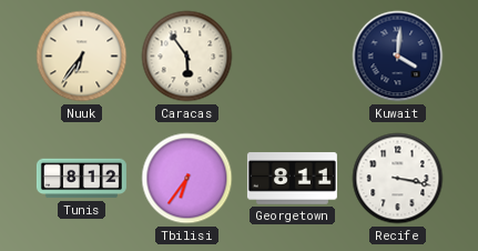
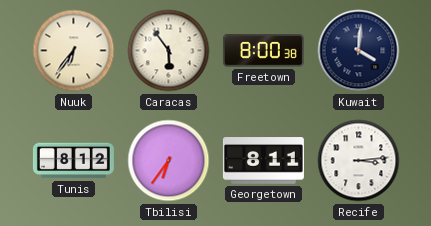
Freetown: none -> 8:00 (263, 51)
Recife: 3:17 -> 3:14 (359, 161)
